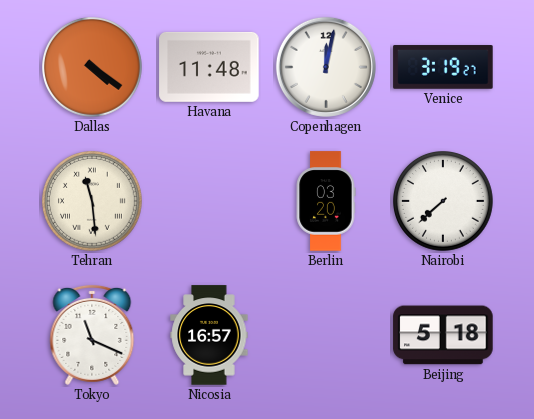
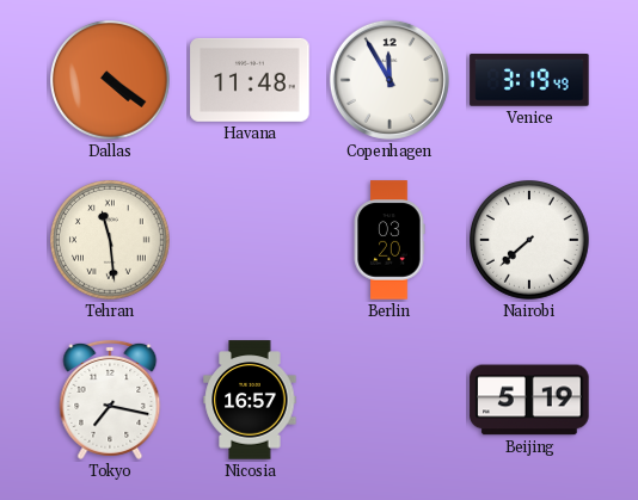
Copenhagen: 12:02 -> 11:55 (389, 80)
Venice: 3:19:27 -> 3:19:49 (529, 80)
Tokyo: 11:19 -> 7:17 (110, 400)
Beijing: 5:18 -> 5:19 (529, 400)
